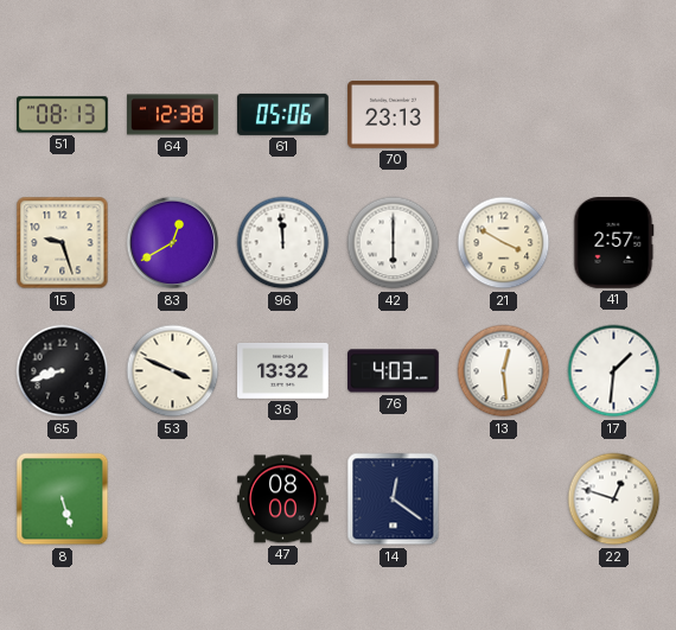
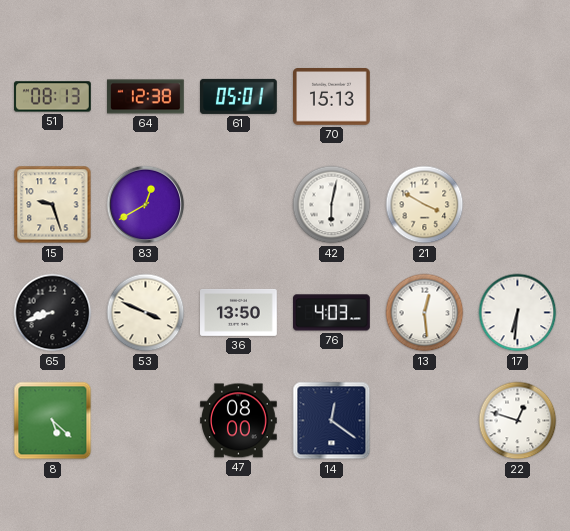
61: 05:06 -> 05:01 (239, 96)
70: 23:13 -> 15:13 (332, 97)
96: 11:59 -> none (283, 243)
42: 6:00 -> 6:02 (332, 205)
41: 2:57 -> none (614, 243)
36: 13:32 -> 13:50 (239, 312)
17: 1:31 -> 6:31 (518, 313)
8: 5:27 -> 5:22 (53, 421)
